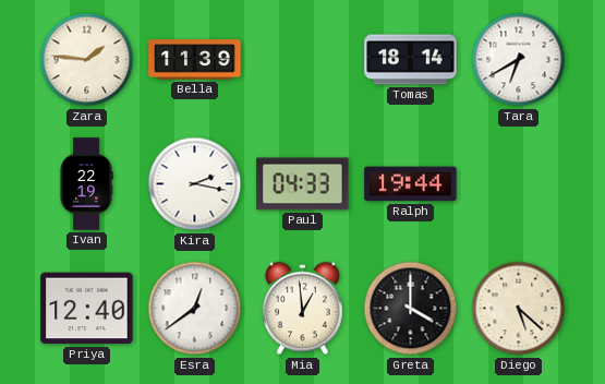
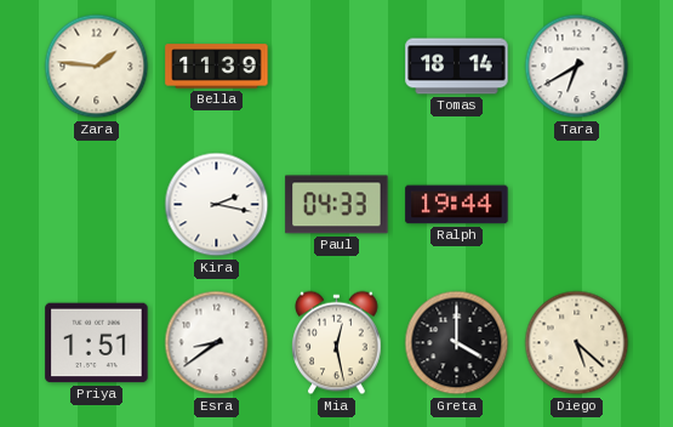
Ivan: 22:19 -> none (86, 184)
Priya: 12:40 -> 1:51 (97, 343)
Esra: 12:39 -> 8:39 (217, 343)
Mia: 12:59 -> 12:28 (337, 343)
